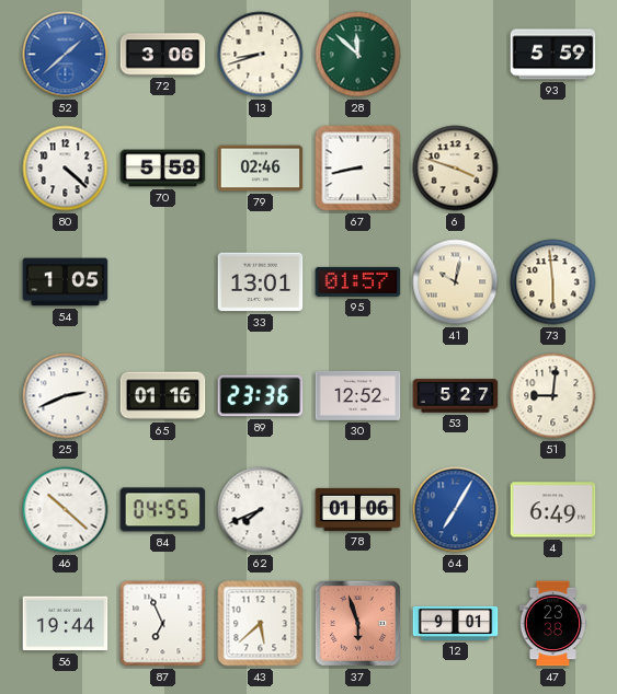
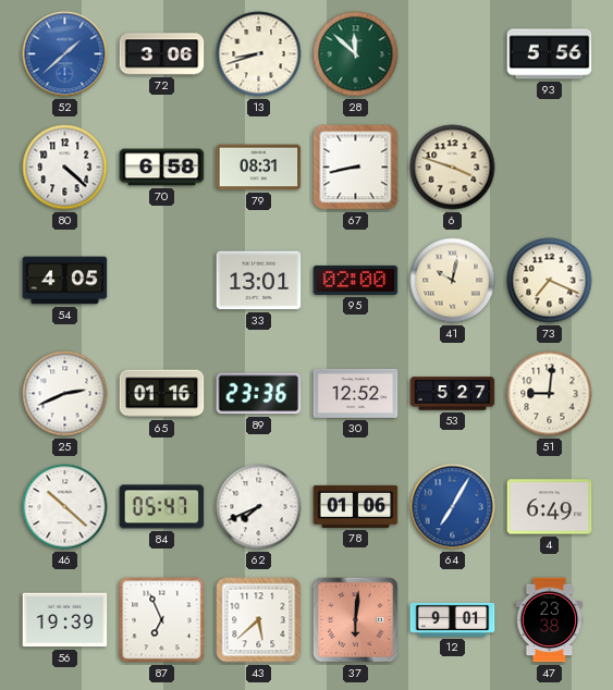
93: 5:59 -> 5:56 (550, 54)
70: 5:58 -> 6:58 (162, 168)
79: 02:46 -> 08:31 (259, 168)
54: 1:05 -> 4:05 (65, 281)
95: 01:57 -> 02:00 (356, 280)
73: 5:59 -> 7:19 (550, 281)
84: 04:55 -> 05:47 (162, 507)
56: 19:44 -> 19:39 (65, 620)
37: 5:57 -> 6:01 (355, 619)
